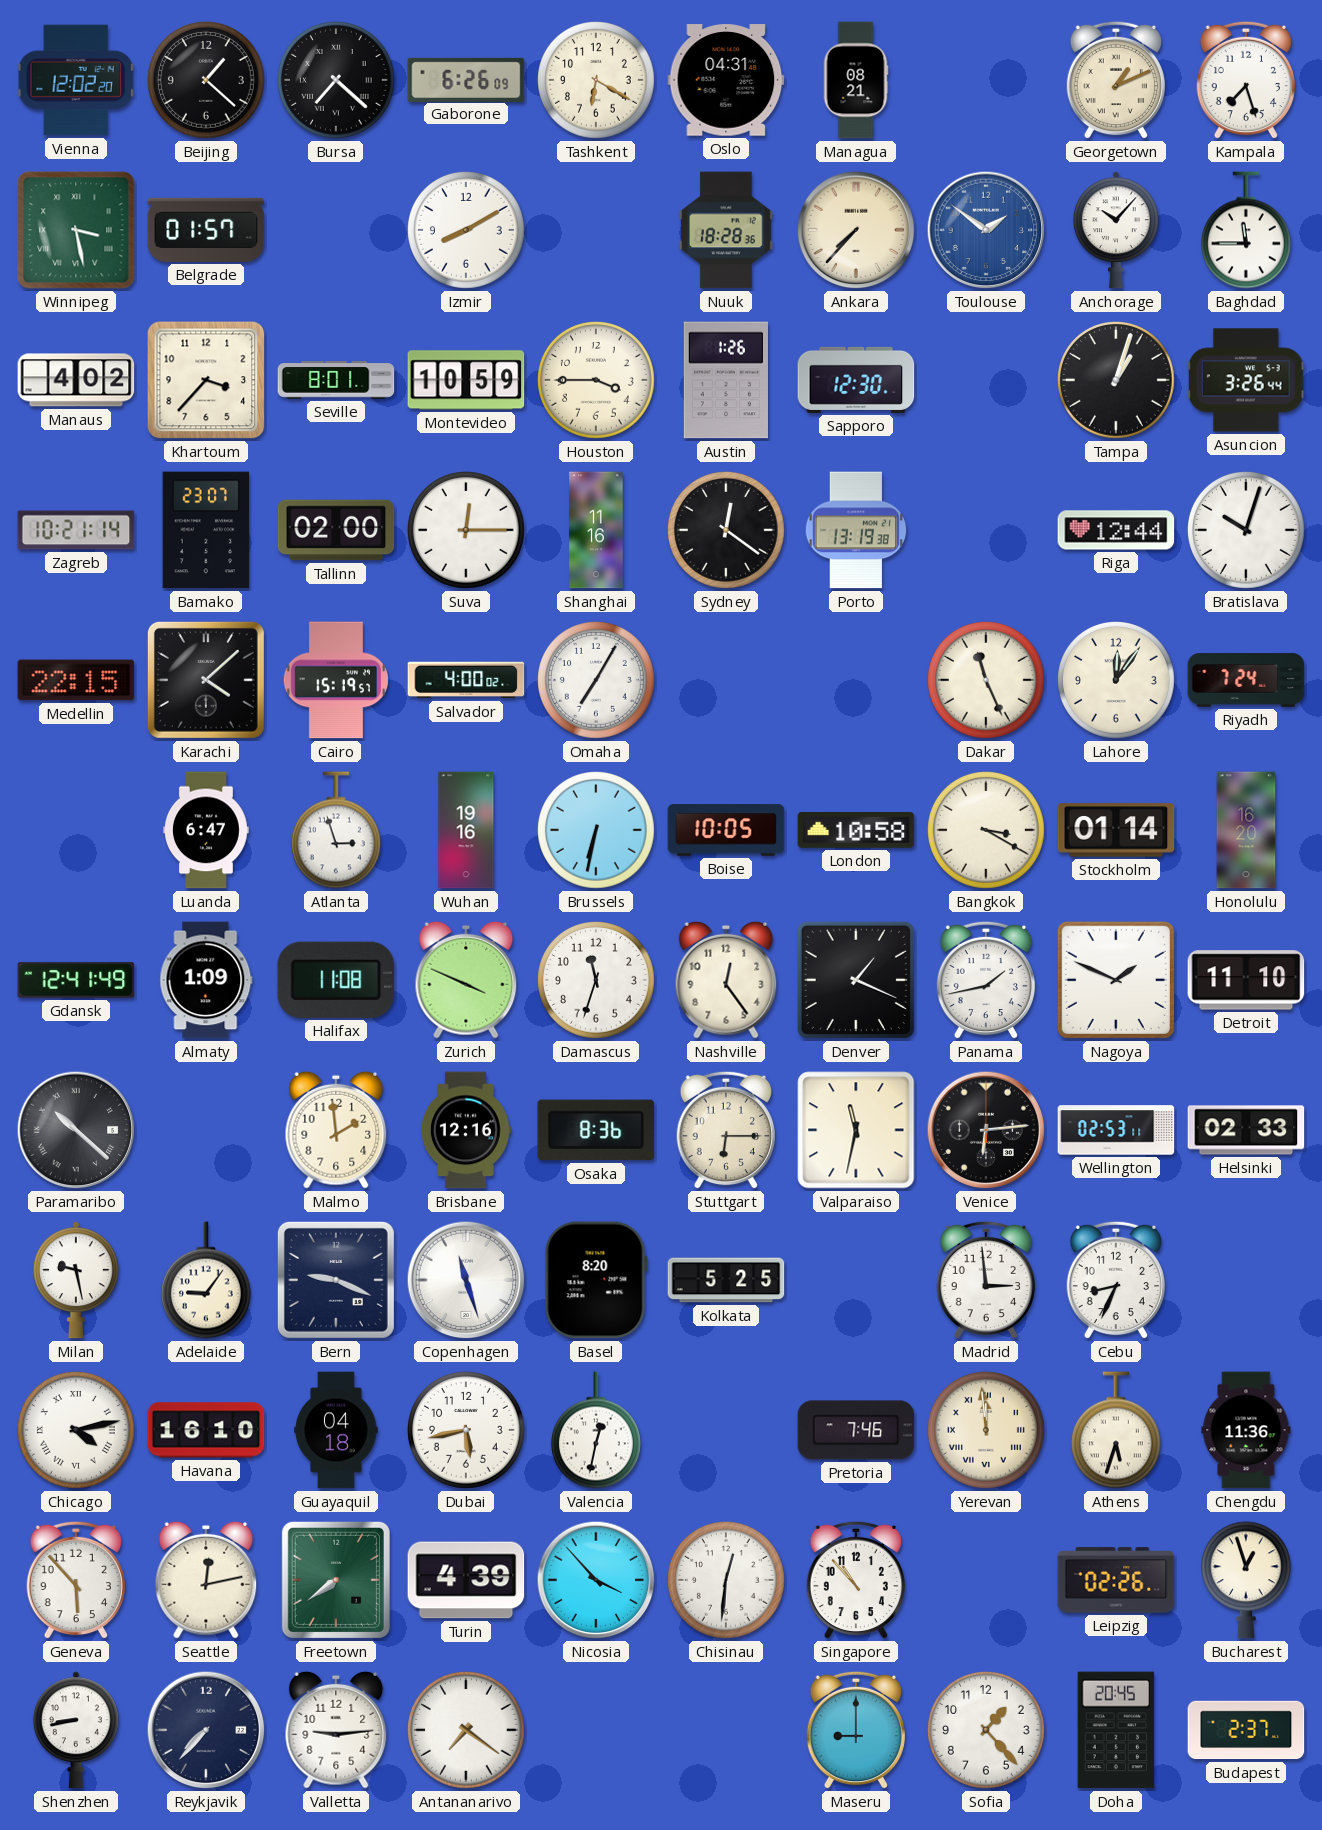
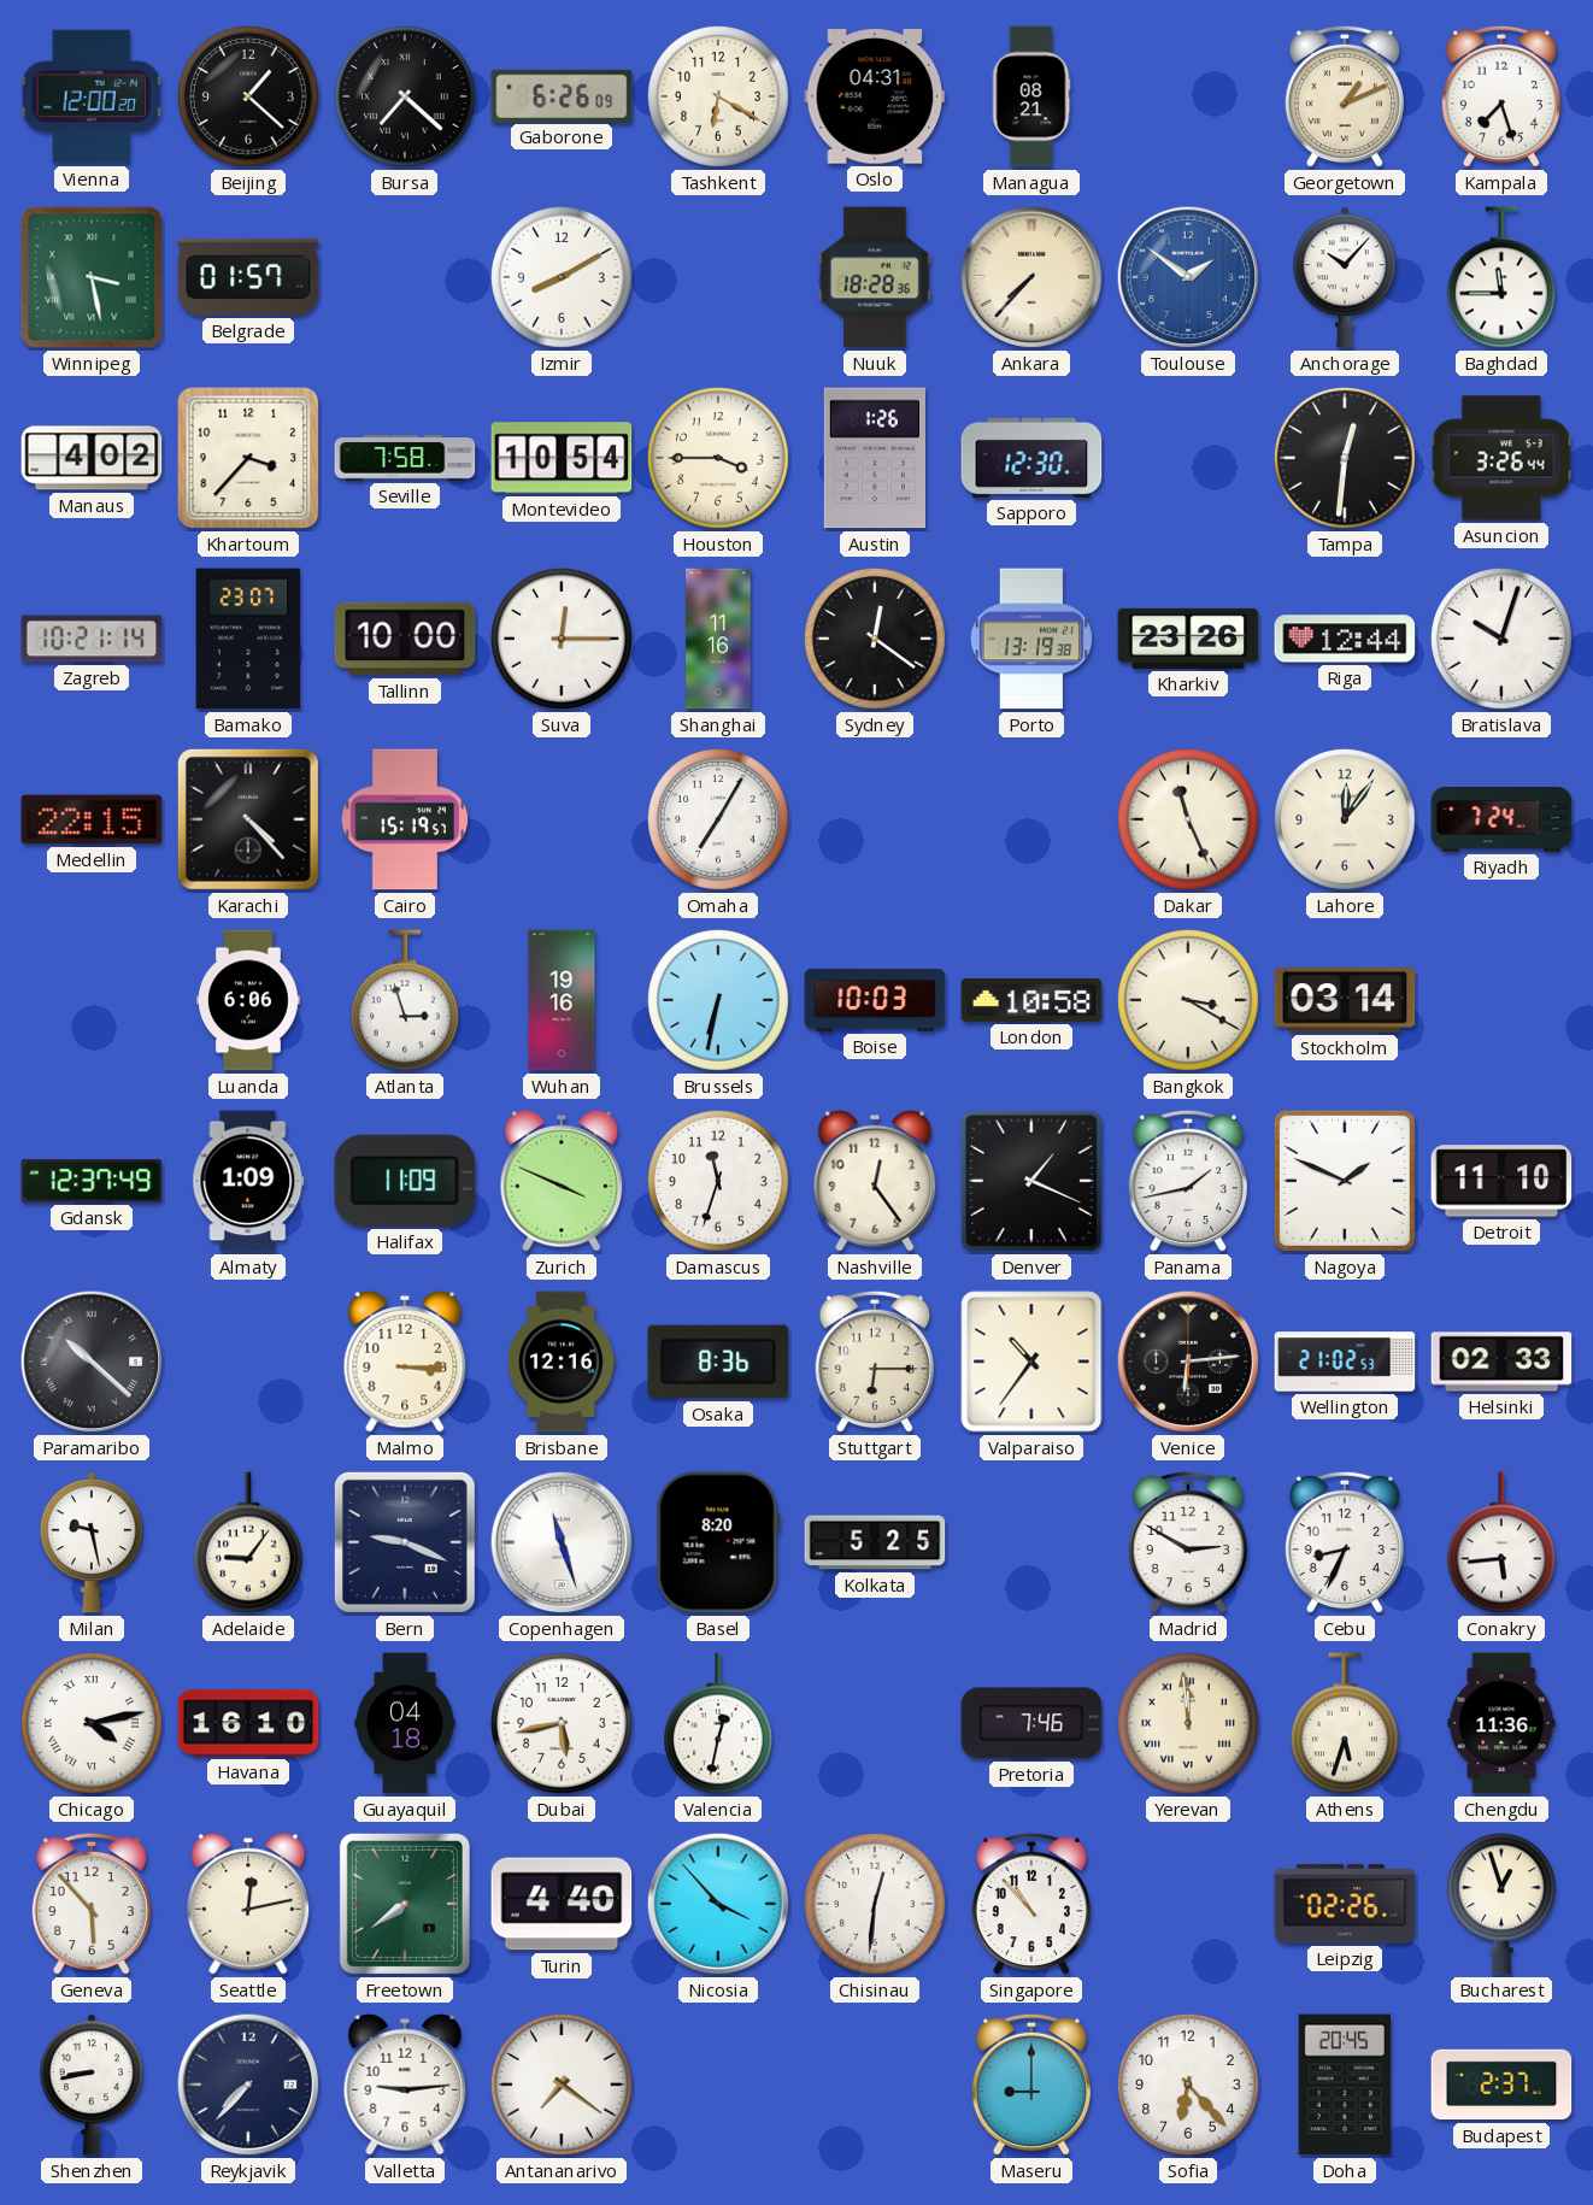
Vienna: 12:02 -> 12:00 (92, 96)
Seville: 8:01 -> 7:58 (405, 458)
Montevideo: 10:59 -> 10:54 (562, 458)
Tampa: 1:03 -> 12:31 (1346, 459)
Tallinn: 02:00 -> 10:00 (405, 639)
Kharkiv: none -> 23:26 (1188, 639)
Karachi: 4:08 -> 4:23 (248, 819)
Salvador: 4:00 -> none (466, 680)
Luanda: 6:47 -> 6:06 (249, 1000)
Boise: 10:05 -> 10:03 (875, 1000)
Stockholm: 01:14 -> 03:14 (1345, 1000)
Honolulu: 16:20 -> none (1246, 830)
Gdansk: 12:41 -> 12:37 (92, 1181)
Halifax: 11:08 -> 11:09 (405, 1181)
Malmo: 1:59 -> 3:15 (405, 1362)
Valparaiso: 11:32 -> 10:36 (1031, 1362)
Wellington: 02:53 -> 21:02 (1345, 1362)
Madrid: 2:59 -> 2:50 (1187, 1542)
Conakry: none -> 5:44 (1501, 1542)
Turin: 4:39 -> 4:40 (562, 1904)
Sofia: 1:23 -> 6:23 (1189, 2086)
